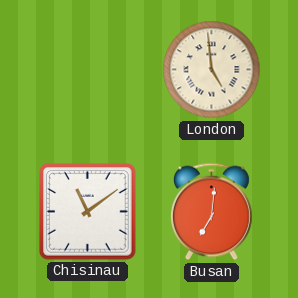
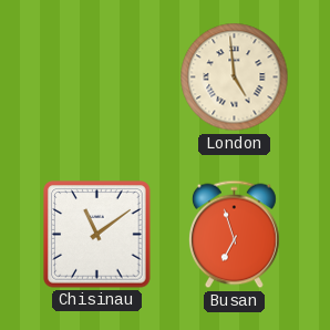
Busan: 7:01 -> 6:57 (234, 235)
